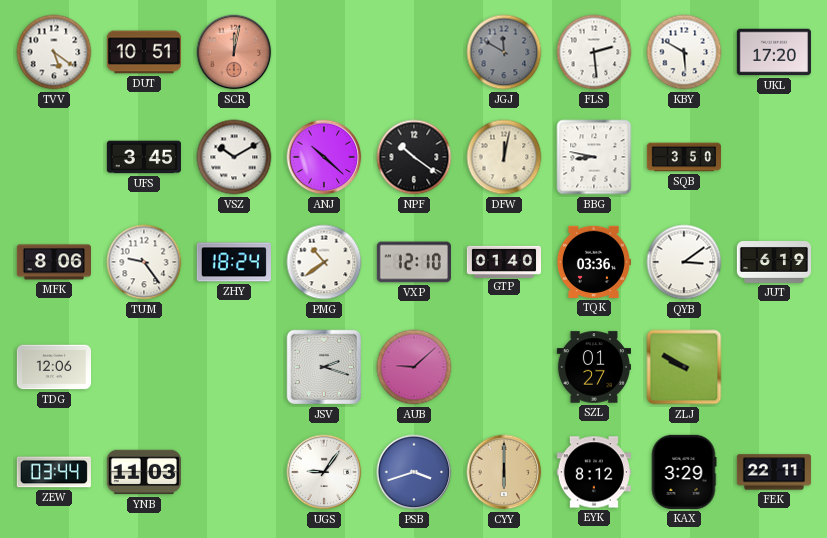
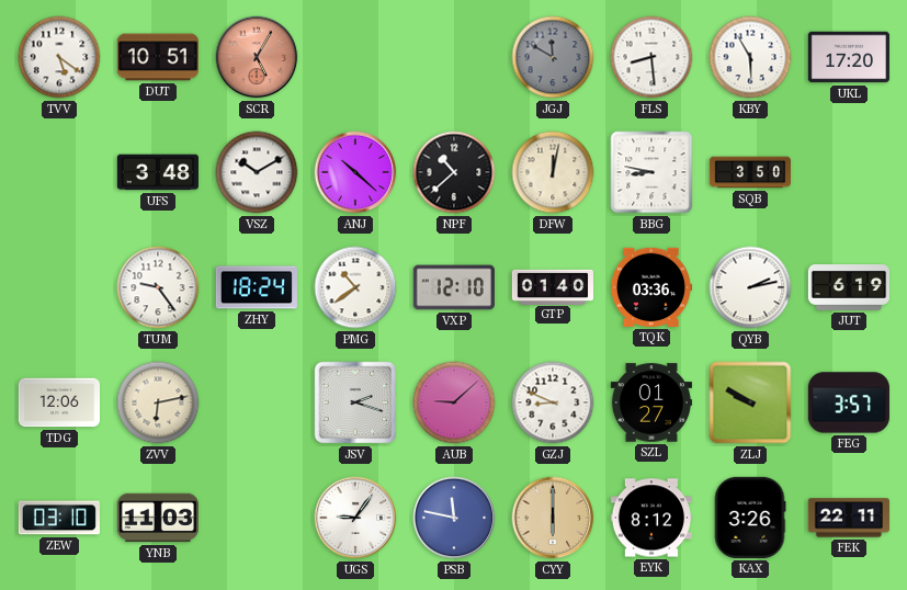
SCR: 12:02 -> 5:05 (257, 57)
FLS: 2:29 -> 8:29 (651, 57)
KBY: 5:50 -> 5:55 (750, 57)
UFS: 3:45 -> 3:48 (158, 172)
NPF: 10:21 -> 10:38 (454, 172)
MFK: 8:06 -> none (53, 262)
QYB: 3:09 -> 2:13 (750, 287)
ZVV: none -> 6:13 (158, 402)
GZJ: none -> 8:49 (553, 402)
FEG: none -> 3:57 (848, 402)
ZEW: 03:44 -> 03:10 (59, 518)
PSB: 3:42 -> 11:47 (454, 518)
KAX: 3:29 -> 3:26 (750, 518)
